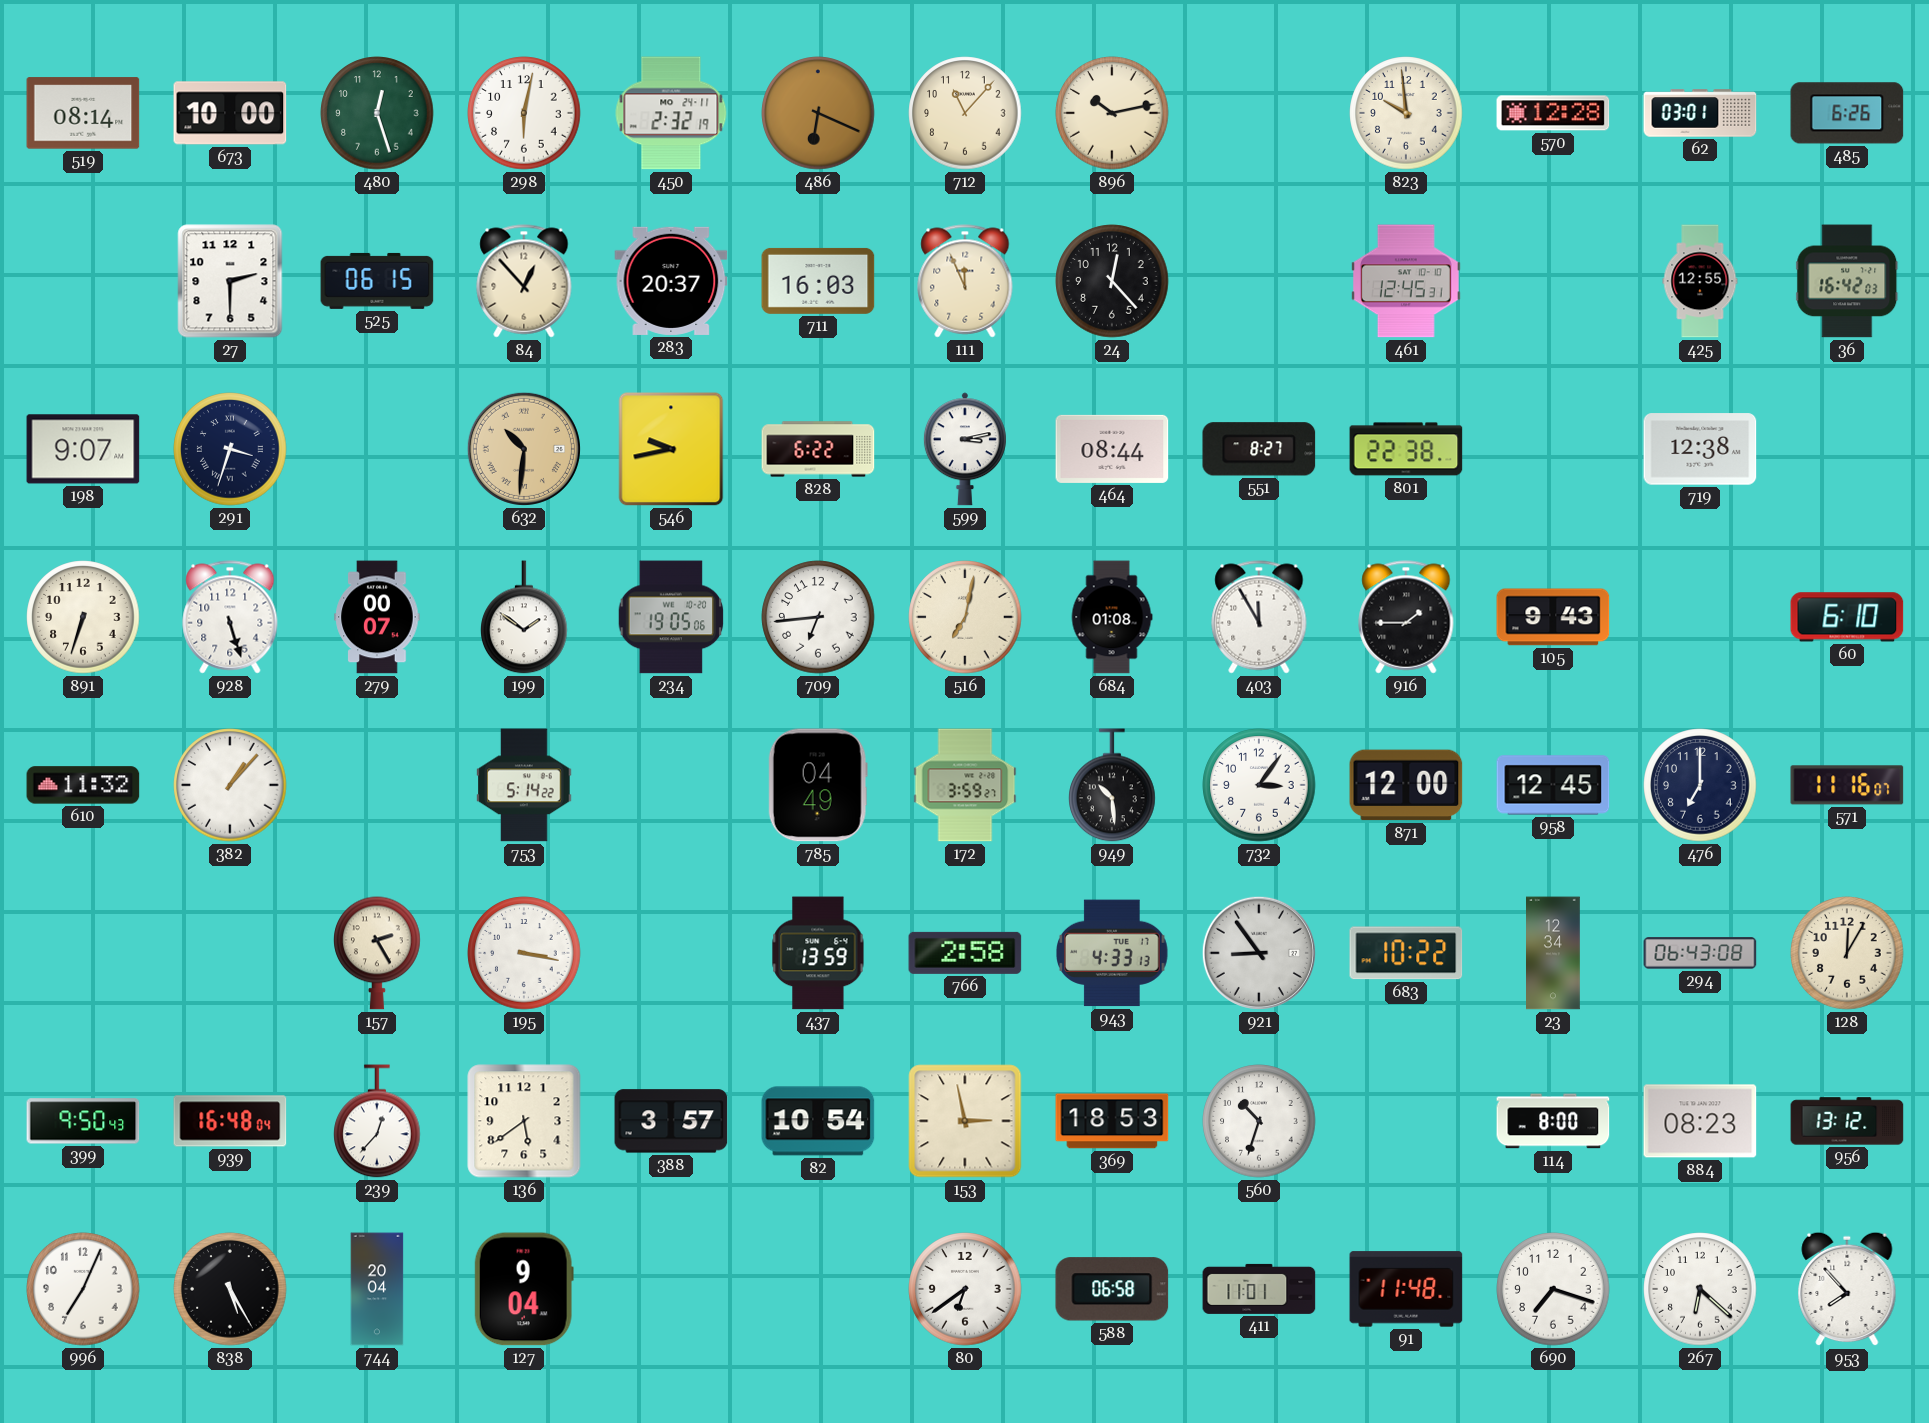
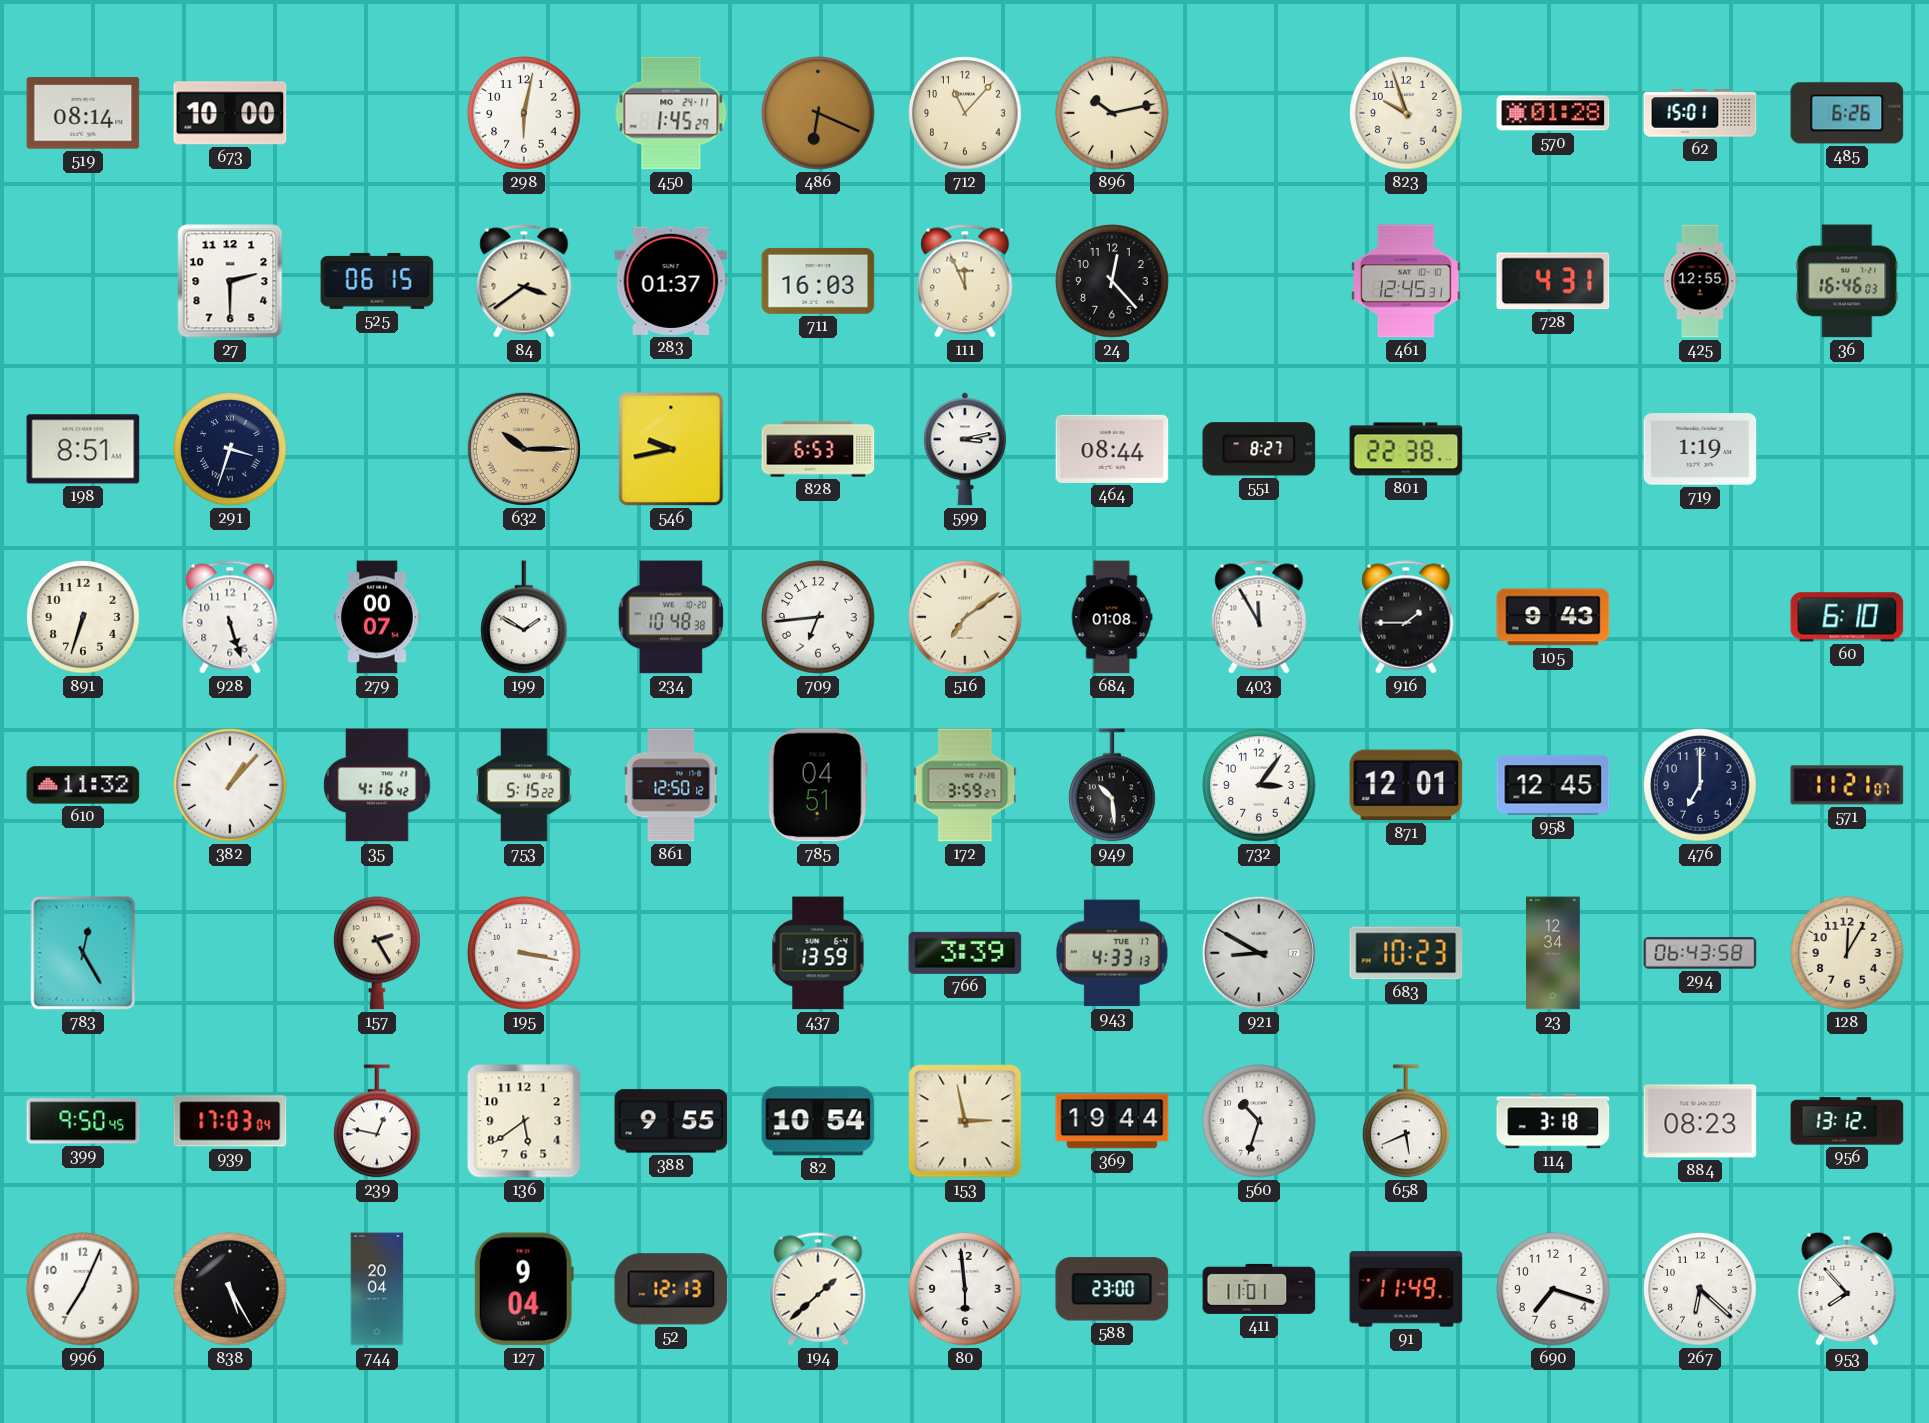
480: 12:27 -> none (377, 113)
450: 2:32 -> 1:45 (671, 113)
823: 9:59 -> 9:57 (1406, 113)
570: 12:28 -> 01:28 (1553, 113)
62: 03:01 -> 15:01 (1700, 113)
84: 12:53 -> 3:39 (524, 281)
283: 20:37 -> 01:37 (671, 281)
728: none -> 4:31 (1553, 281)
36: 16:42 -> 16:46 (1847, 281)
198: 9:07 -> 8:51 (83, 449)
632: 10:31 -> 10:15 (524, 449)
828: 6:22 -> 6:53 (818, 449)
719: 12:38 -> 1:19 (1700, 449)
199: 1:51 -> 1:50 (524, 617)
234: 19:05 -> 10:48 (671, 617)
516: 7:02 -> 7:09 (965, 617)
35: none -> 4:16 (377, 785)
753: 5:14 -> 5:15 (524, 785)
861: none -> 12:50 (671, 785)
785: 04:49 -> 04:51 (818, 785)
871: 12:00 -> 12:01 (1406, 785)
571: 11:16 -> 11:21 (1847, 785)
783: none -> 12:25 (83, 953)
766: 2:58 -> 3:39 (965, 953)
921: 8:54 -> 8:50 (1259, 953)
683: 10:22 -> 10:23 (1406, 953)
294: 06:43:08 -> 06:43:58 (1700, 953)
399: 9:50:43 -> 9:50:45 (83, 1121)
939: 16:48 -> 17:03 (230, 1121)
239: 12:37 -> 12:47 (377, 1121)
388: 3:57 -> 9:55 (671, 1121)
369: 18:53 -> 19:44 (1112, 1121)
658: none -> 5:41 (1406, 1121)
114: 8:00 -> 3:18 (1553, 1121)
52: none -> 12:13 (671, 1289)
194: none -> 1:38 (818, 1289)
80: 6:39 -> 5:59 (965, 1289)
588: 06:58 -> 23:00 (1112, 1289)
91: 11:48 -> 11:49 (1406, 1289)
